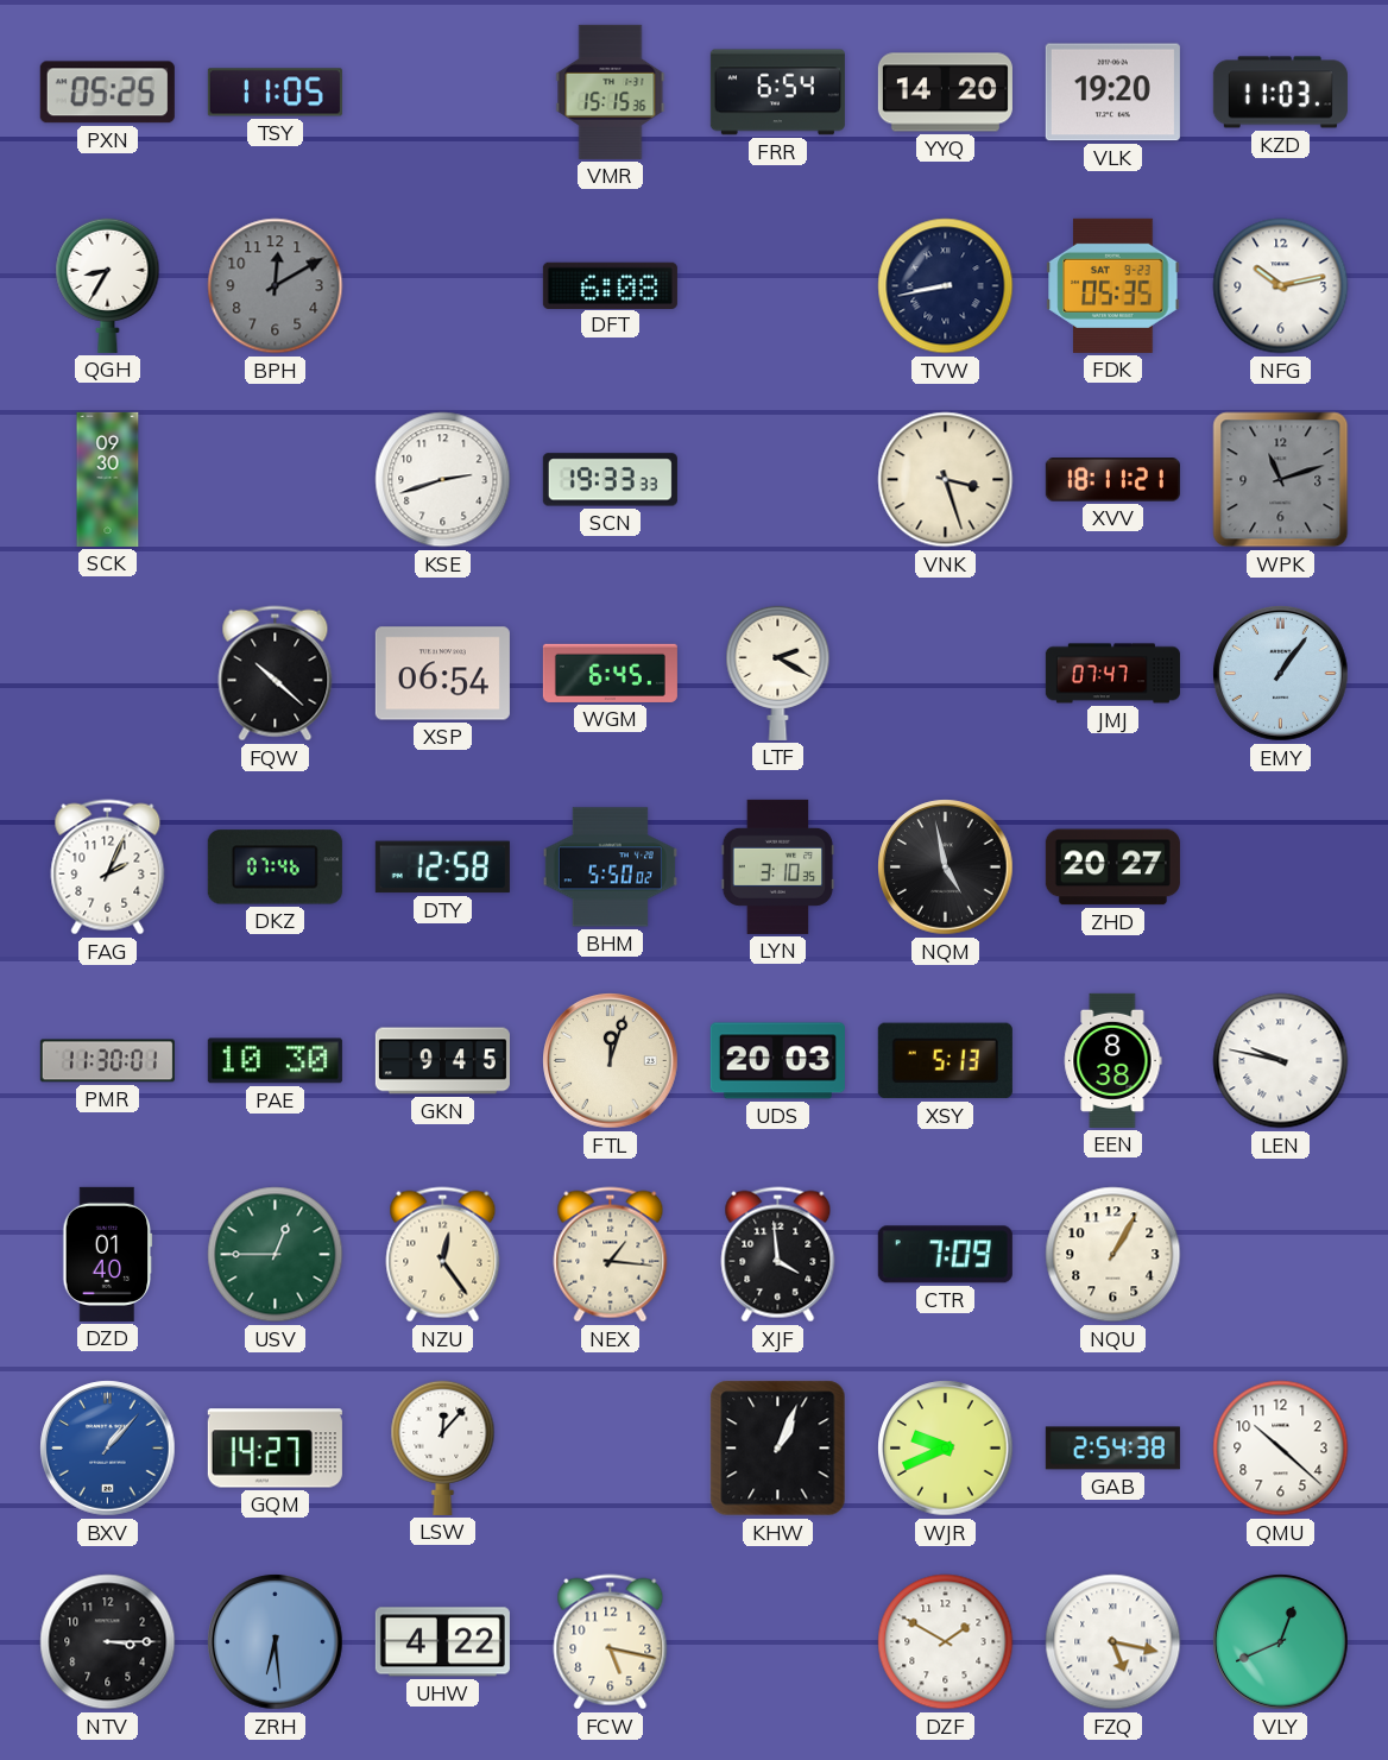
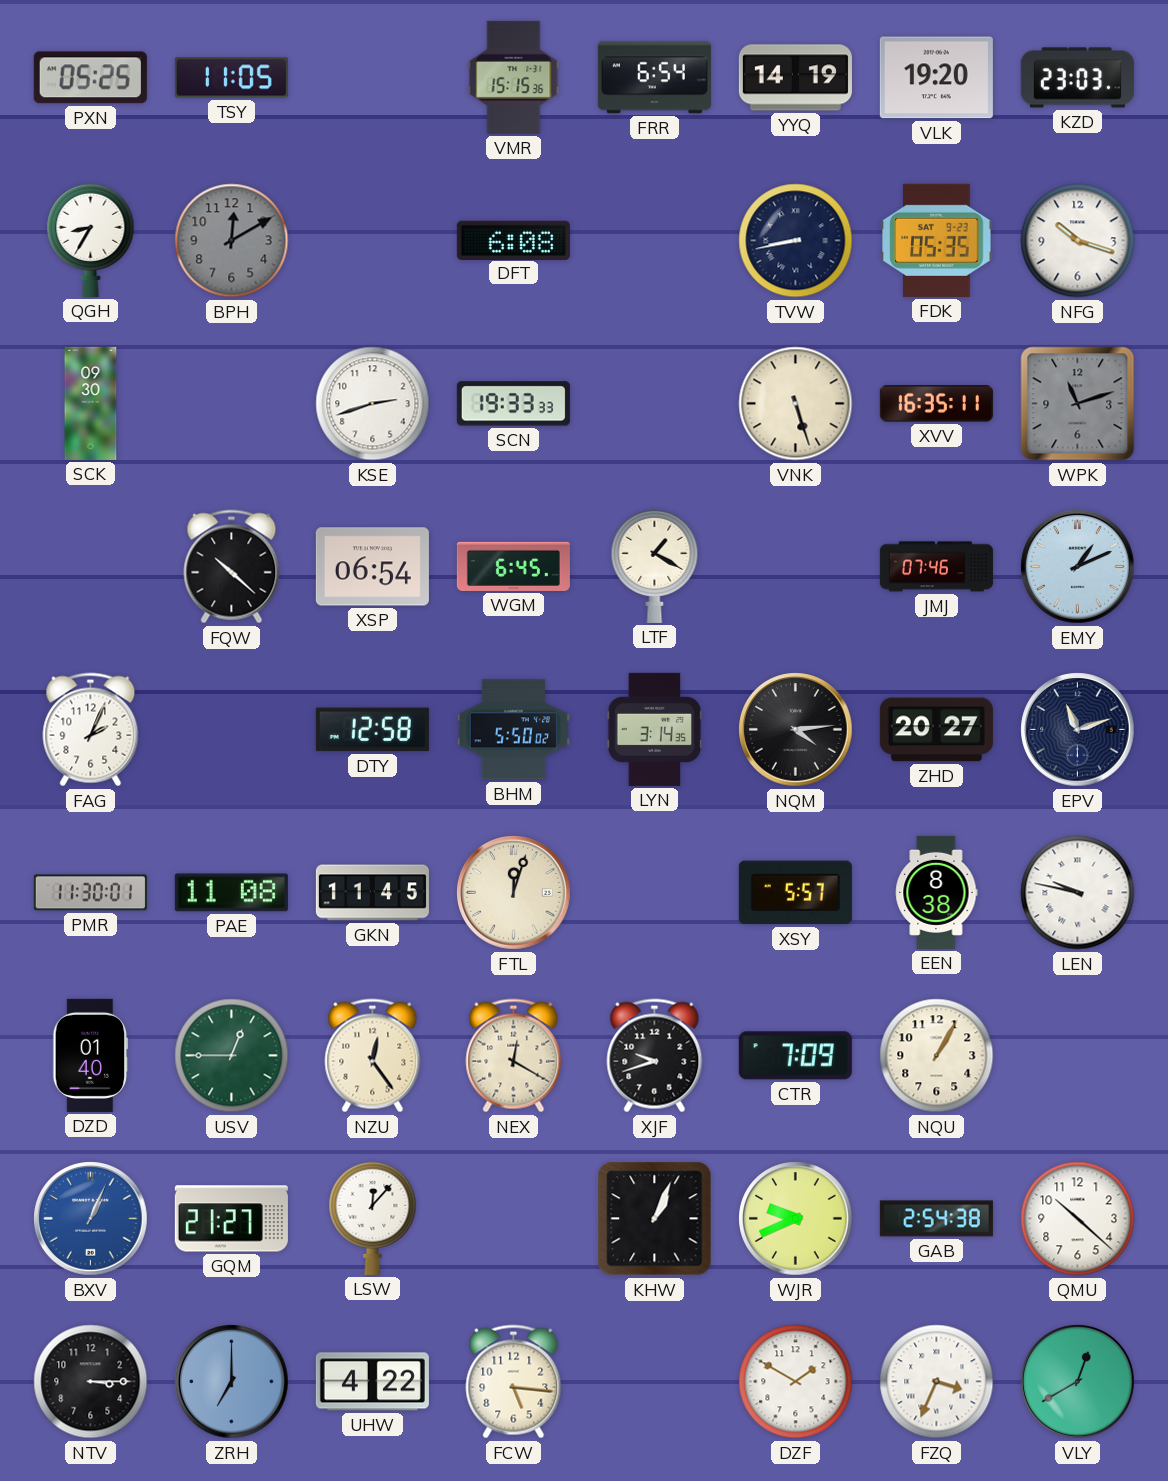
YYQ: 14:20 -> 14:19 (795, 78)
KZD: 11:03 -> 23:03 (1077, 78)
NFG: 10:13 -> 10:18 (1078, 241)
VNK: 3:27 -> 5:27 (796, 404)
XVV: 18:11 -> 16:35 (936, 404)
LTF: 2:20 -> 1:20 (655, 566)
JMJ: 07:47 -> 07:46 (936, 567)
EMY: 1:06 -> 1:11 (1078, 567)
DKZ: 07:46 -> none (275, 868)
LYN: 3:10 -> 3:14 (655, 729)
NQM: 4:58 -> 4:14 (796, 730)
EPV: none -> 11:12 (1078, 730)
PAE: 10:30 -> 11:08 (231, 893)
GKN: 9:45 -> 11:45 (372, 893)
UDS: 20:03 -> none (777, 1061)
XSY: 5:13 -> 5:57 (795, 893)
NEX: 1:16 -> 12:20 (514, 1056)
XJF: 3:59 -> 9:42 (655, 1056)
BXV: 1:07 -> 1:04 (91, 1219)
GQM: 14:27 -> 21:27 (231, 1219)
ZRH: 6:29 -> 7:00 (232, 1382)
FCW: 5:17 -> 5:16 (514, 1382)
FZQ: 5:17 -> 3:34 (937, 1382)
VLY: 12:41 -> 12:40 (1078, 1382)
